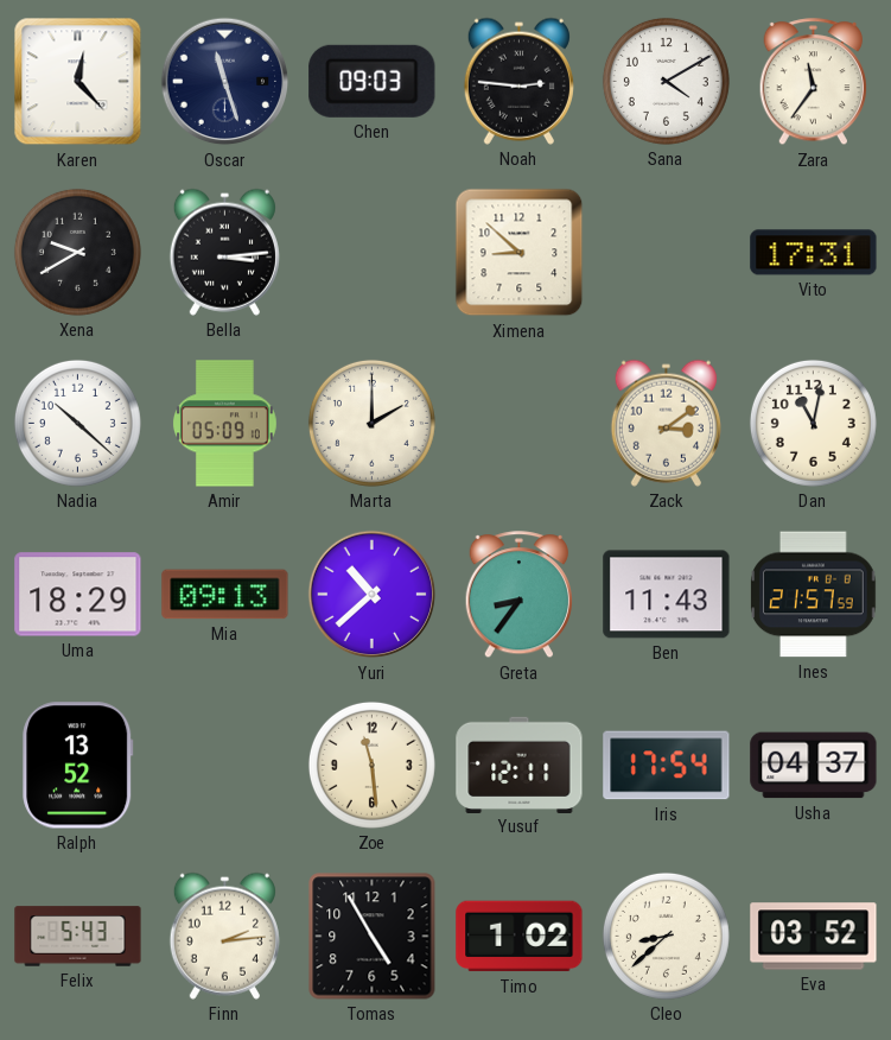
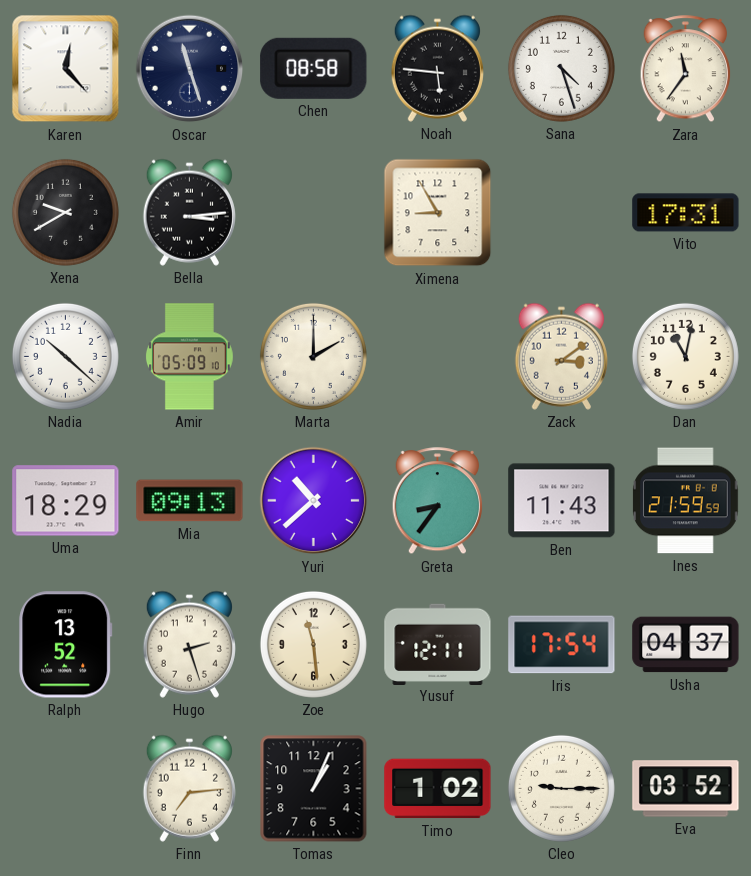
Chen: 09:03 -> 08:58 (314, 68)
Noah: 2:46 -> 5:46 (437, 68)
Sana: 4:10 -> 4:27 (561, 68)
Ximena: 8:52 -> 8:55 (438, 213)
Ines: 21:57 -> 21:59 (686, 501)
Hugo: none -> 2:27 (189, 644)
Felix: 5:43 -> none (78, 937)
Finn: 2:14 -> 7:14 (189, 788)
Tomas: 4:55 -> 1:04 (314, 789)
Cleo: 8:38 -> 9:15 (561, 788)
